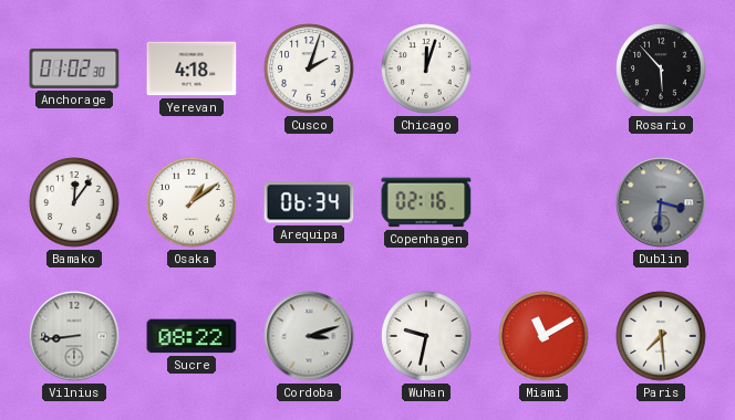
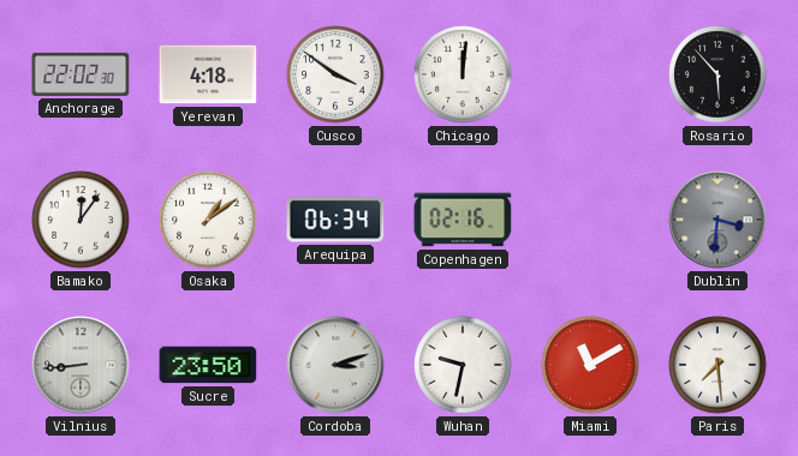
Anchorage: 01:02 -> 22:02 (81, 74)
Cusco: 2:03 -> 3:51 (335, 74)
Chicago: 12:03 -> 12:01 (463, 74)
Sucre: 08:22 -> 23:50 (208, 365)
